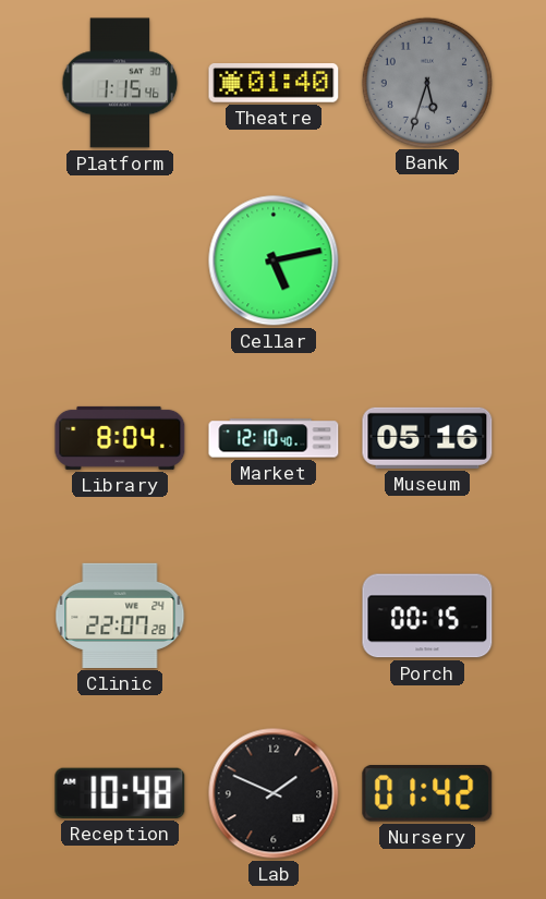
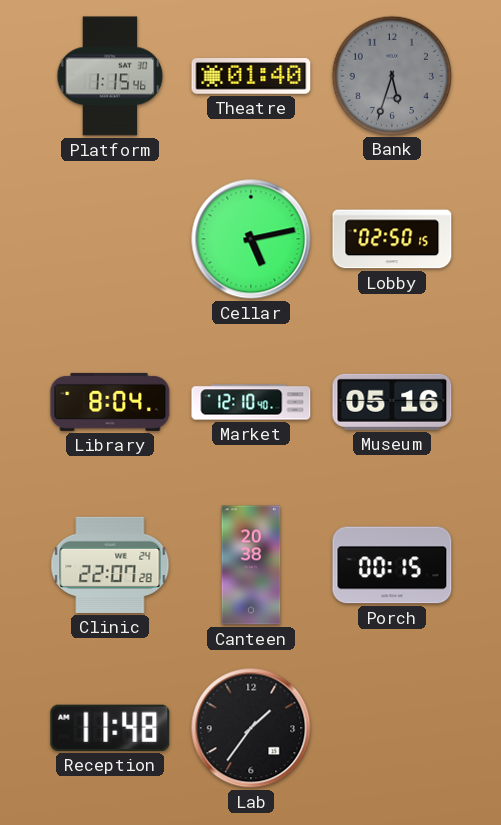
Lobby: none -> 02:50 (392, 239)
Canteen: none -> 20:38 (251, 565)
Reception: 10:48 -> 11:48 (110, 728)
Lab: 1:49 -> 1:36 (251, 728)
Nursery: 01:42 -> none (427, 794)
